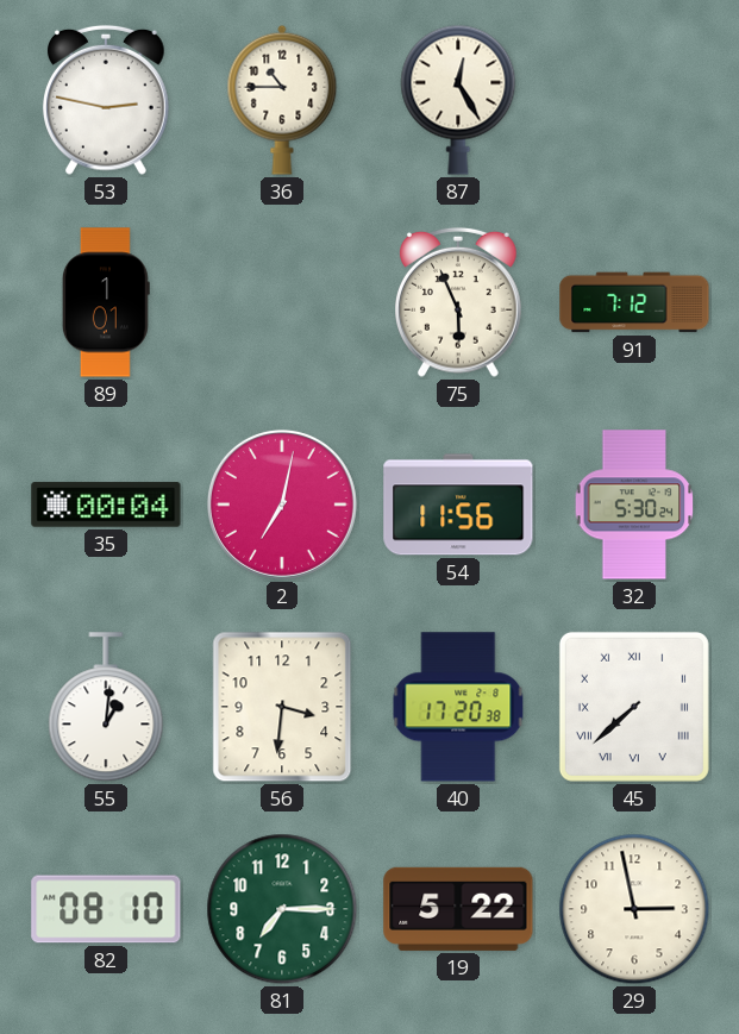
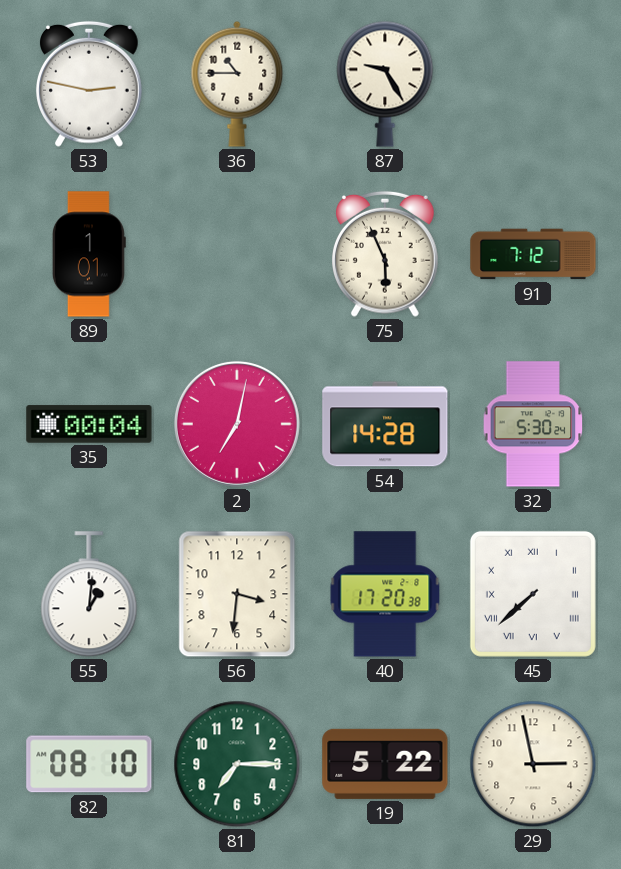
87: 12:25 -> 9:25 (385, 84)
54: 11:56 -> 14:28 (385, 424)
